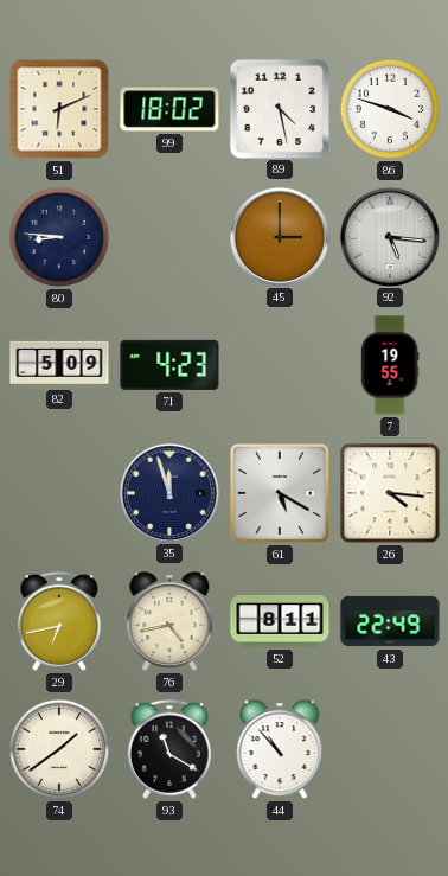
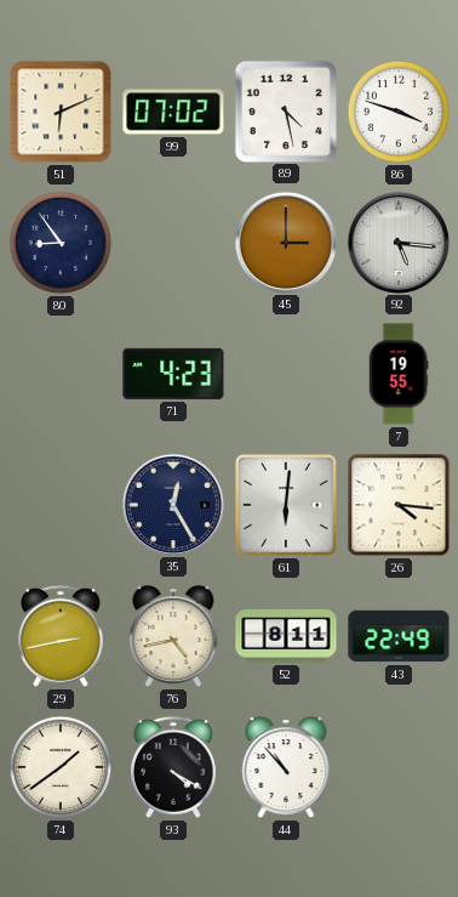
99: 18:02 -> 07:02 (173, 112)
80: 8:46 -> 8:54 (61, 243)
82: 5:09 -> none (59, 364)
35: 11:57 -> 12:25 (172, 504)
61: 5:20 -> 6:01 (286, 505)
29: 6:43 -> 2:43 (61, 636)
93: 11:20 -> 4:20 (173, 767)
